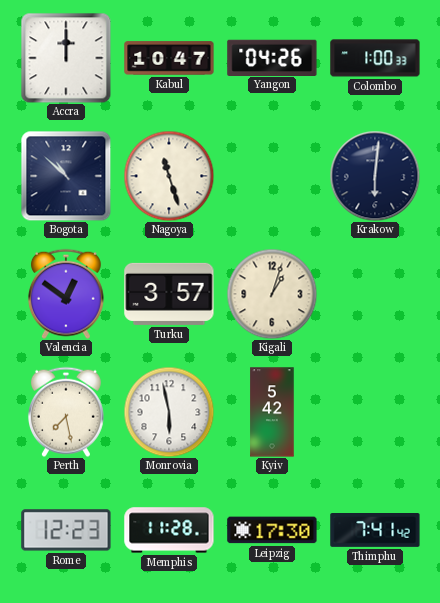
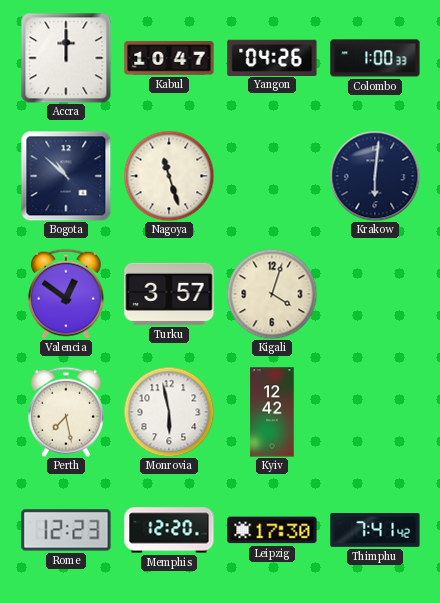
Kigali: 1:03 -> 4:03 (272, 294)
Kyiv: 5:42 -> 12:42 (272, 412)
Memphis: 11:28 -> 12:20 (169, 530)
